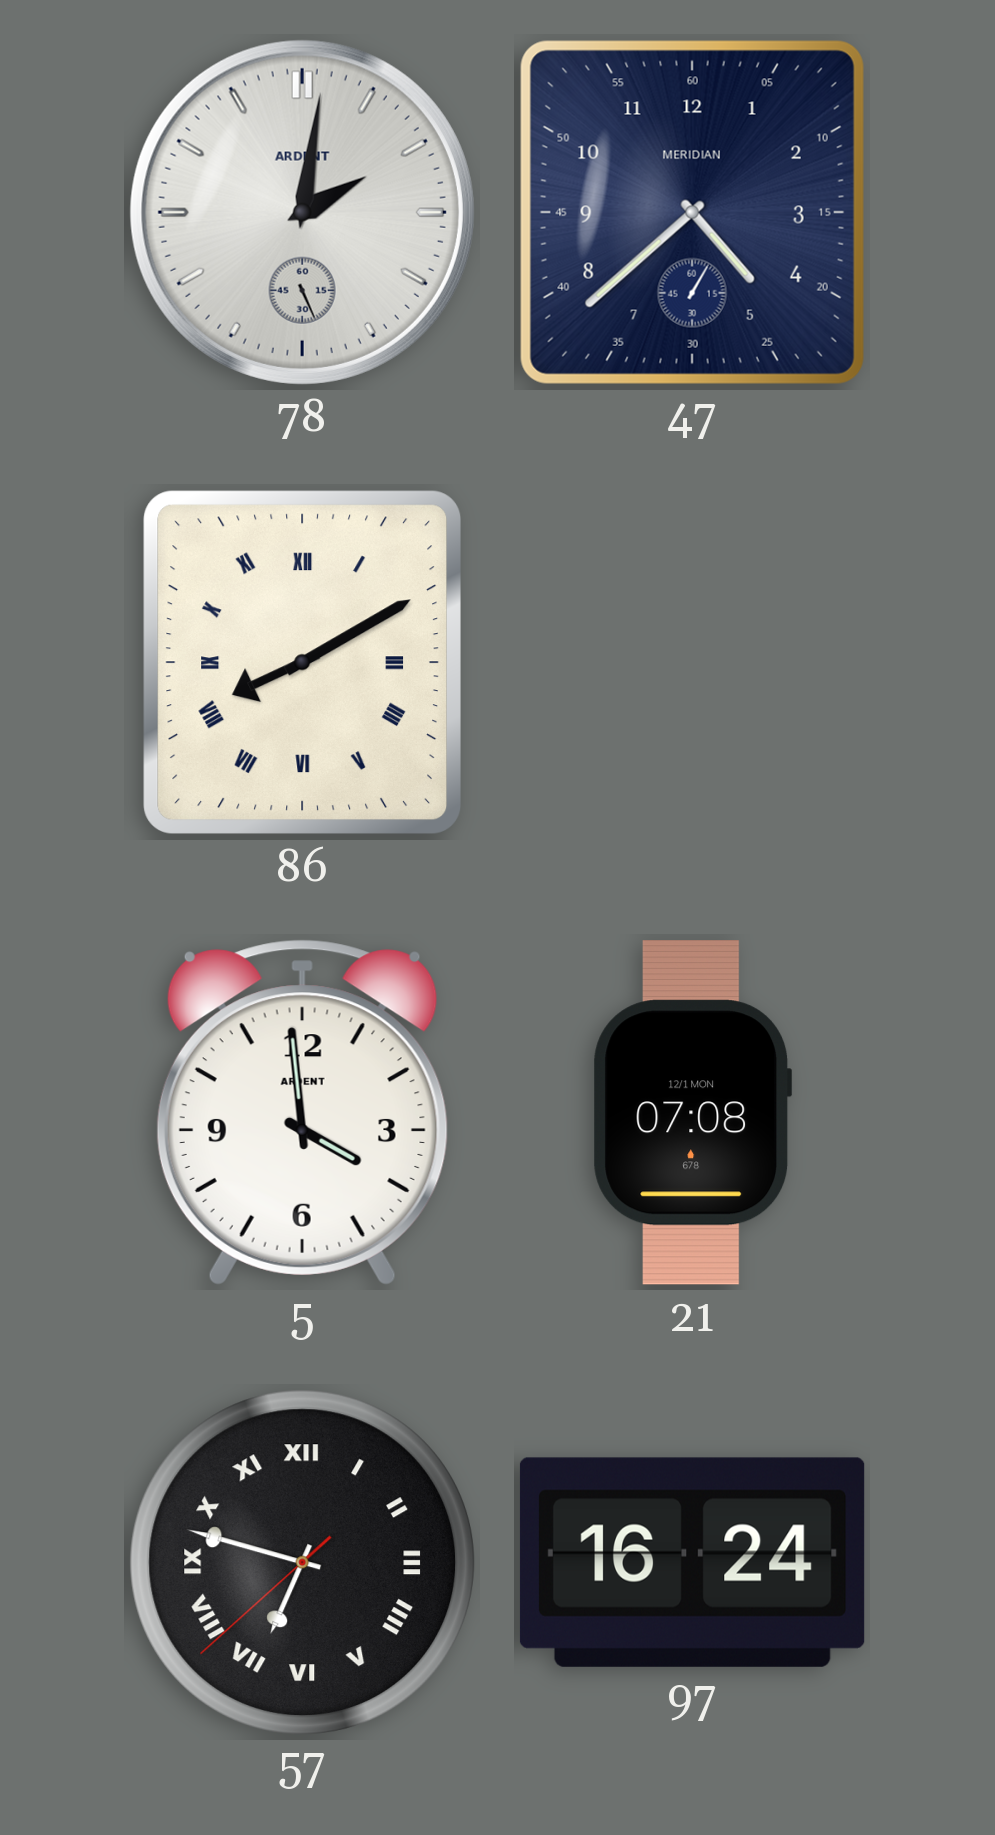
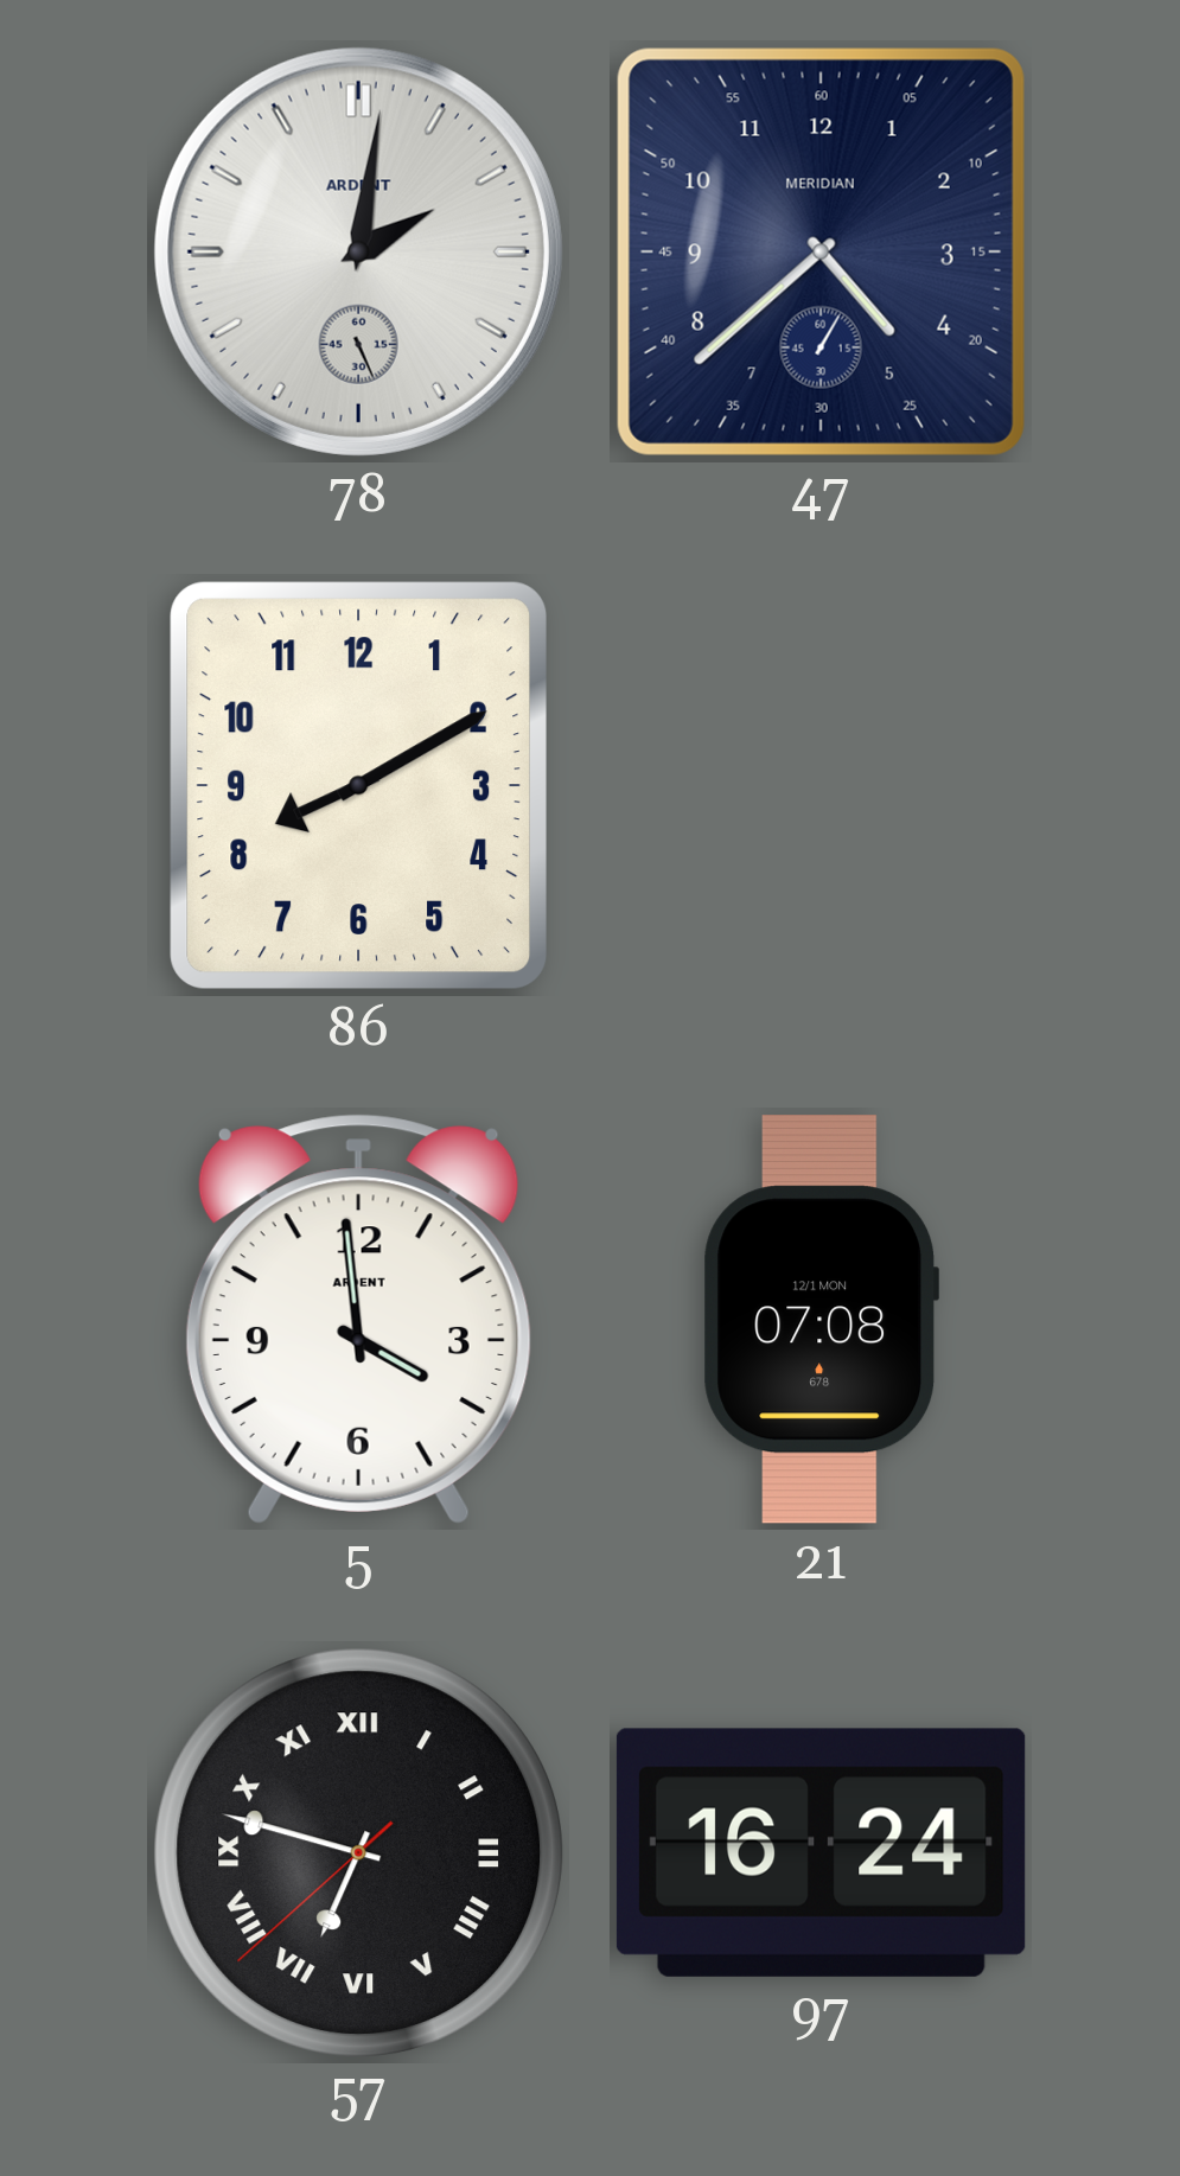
86 numerals: Roman -> Arabic (358, 785)
